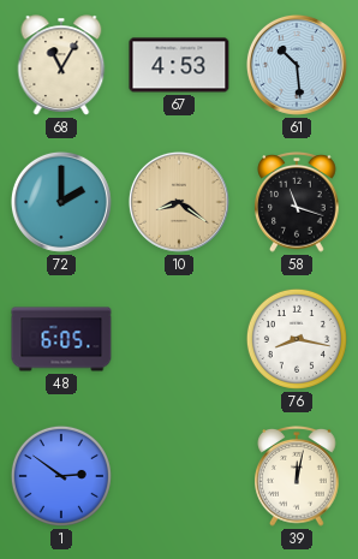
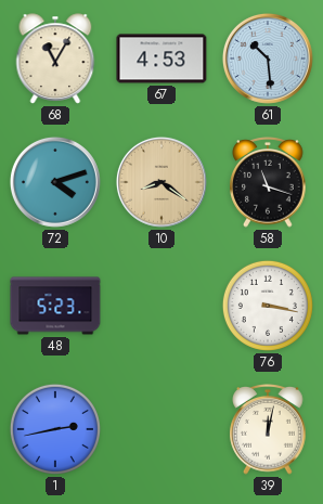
72: 2:00 -> 4:12 (55, 182)
48: 6:05 -> 5:23 (55, 306)
76: 8:17 -> 3:17 (268, 306)
1: 2:51 -> 2:43 (55, 429)
